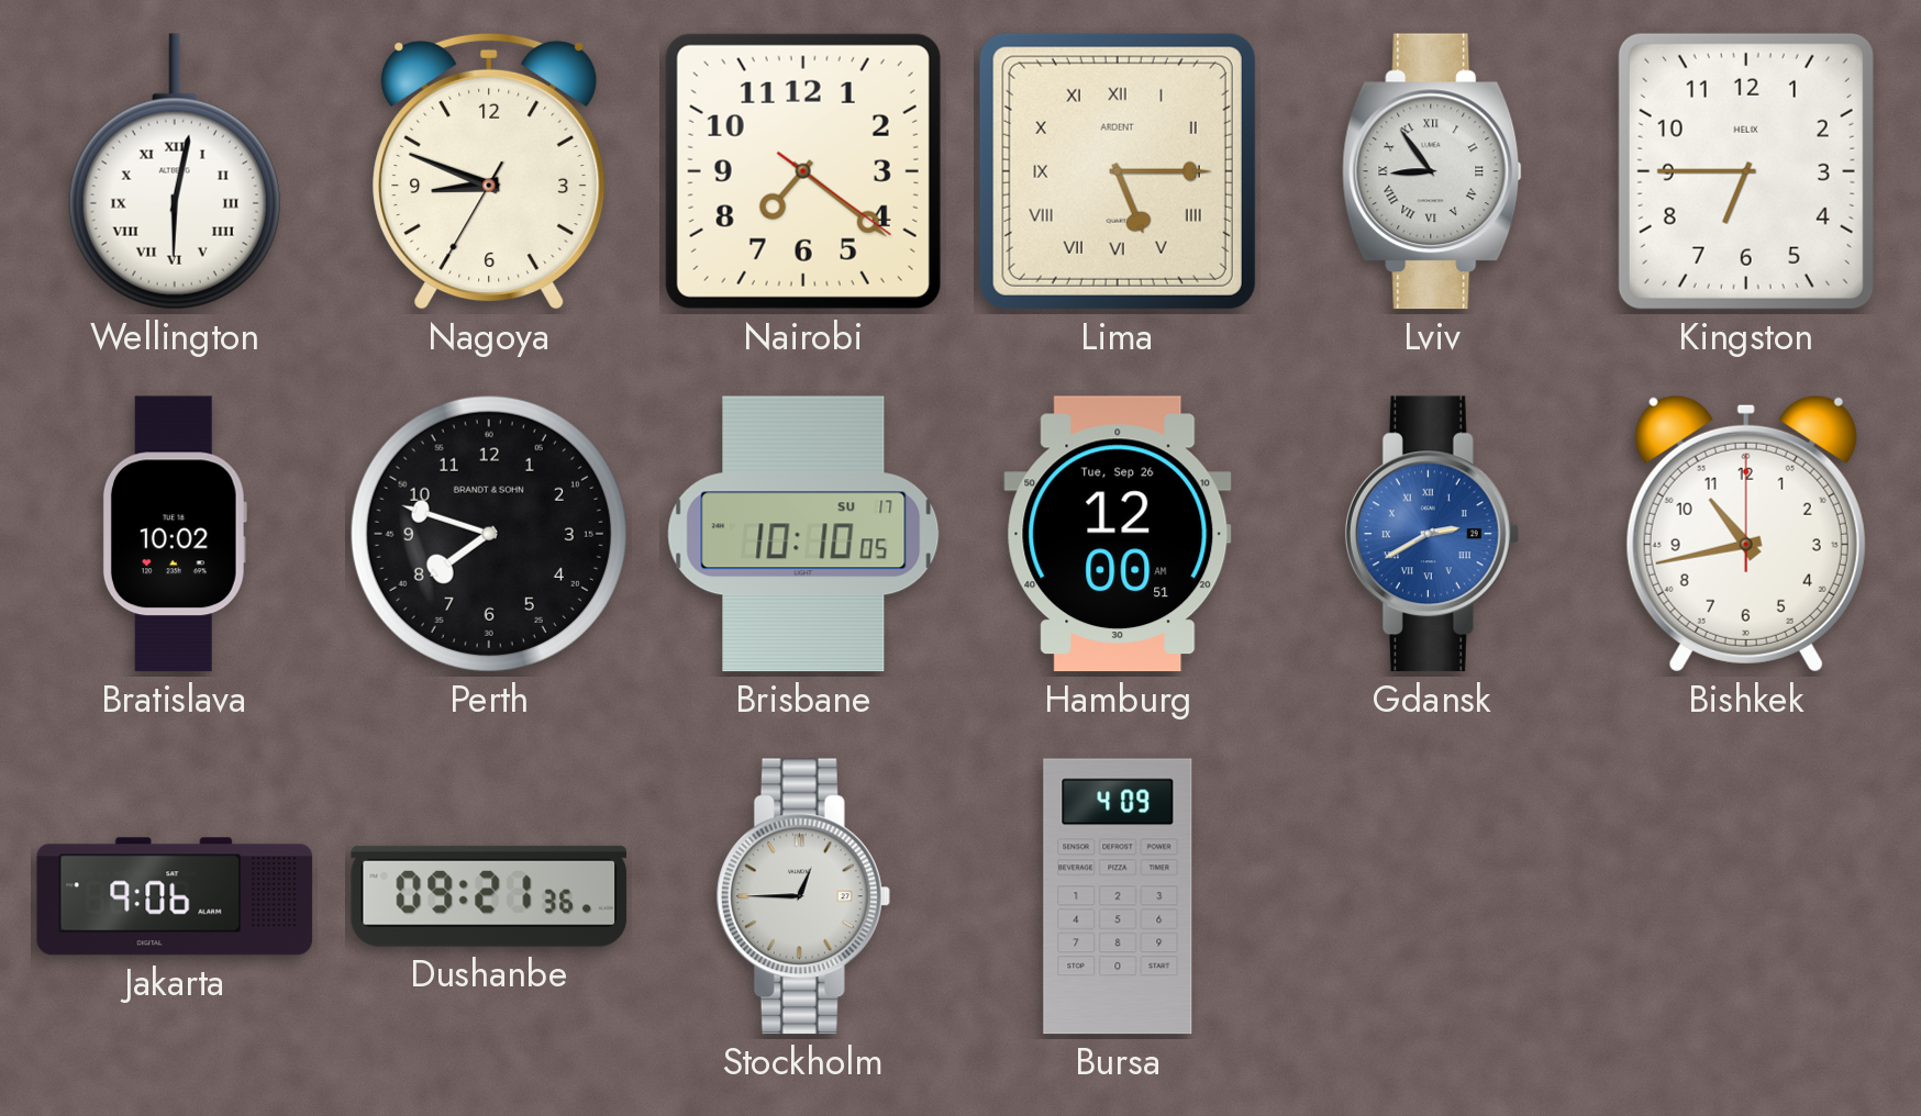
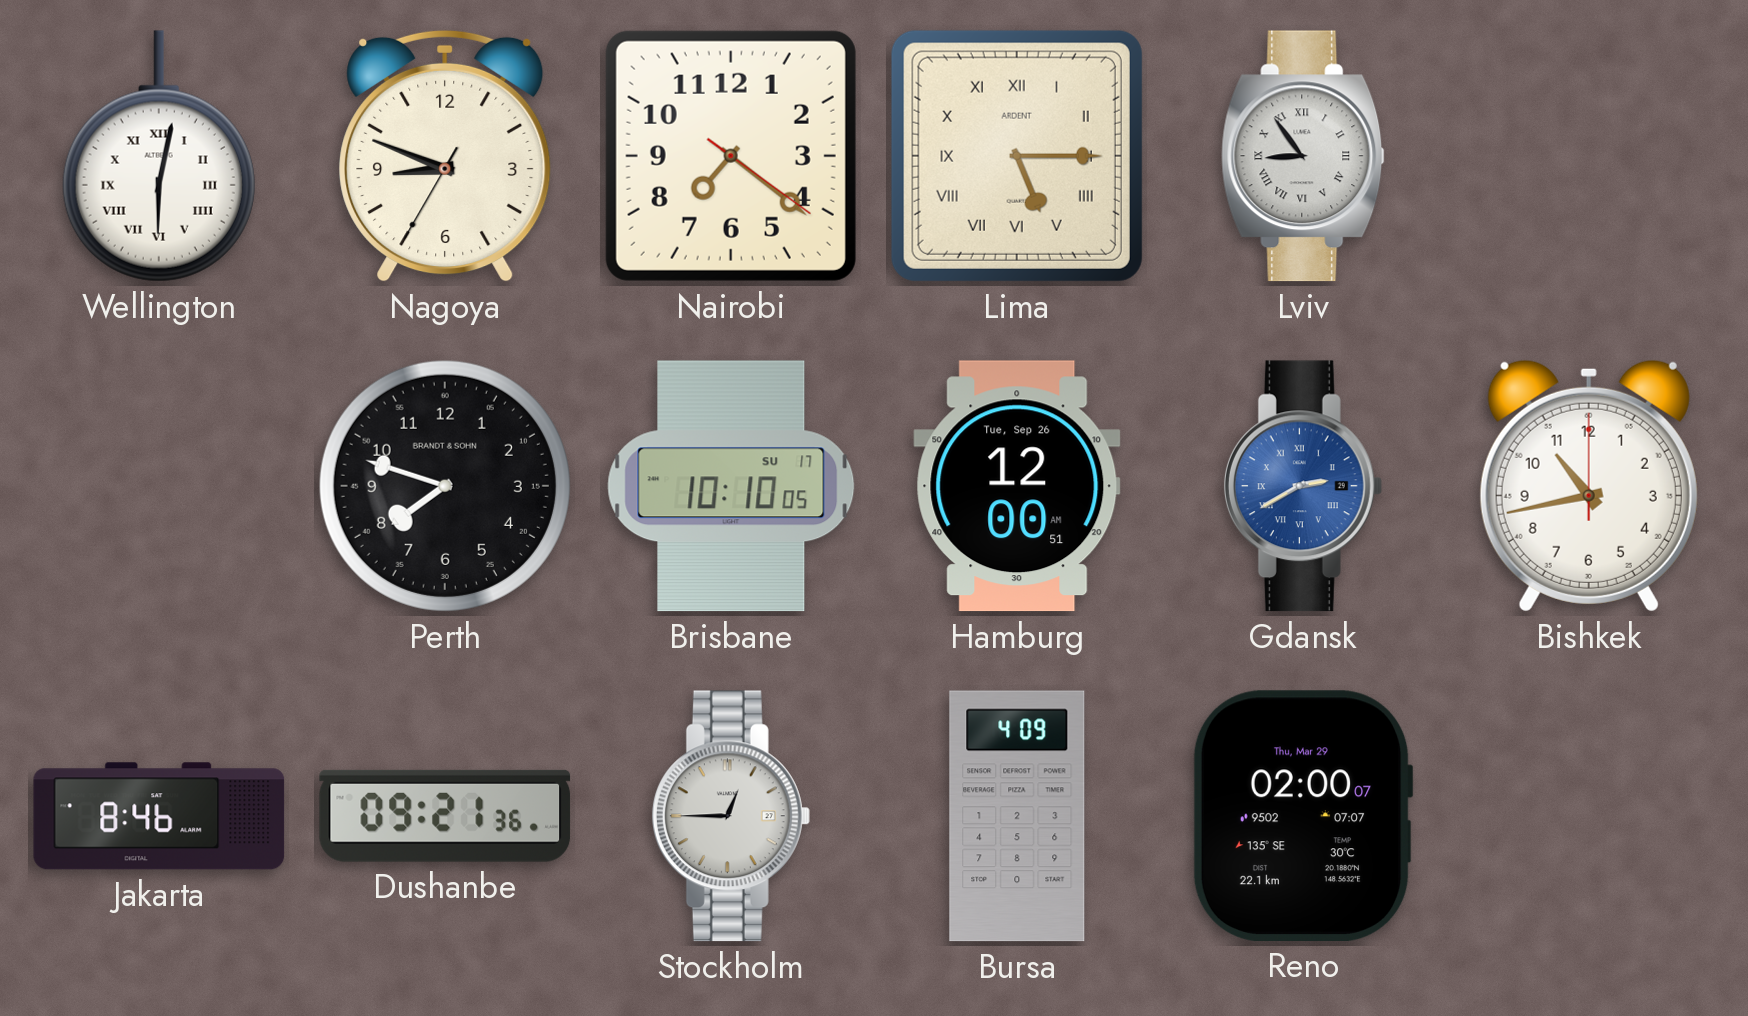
Kingston: 6:45 -> none (1746, 171)
Bratislava: 10:02 -> none (175, 534)
Jakarta: 9:06 -> 8:46 (159, 816)
Reno: none -> 02:00 (1303, 816)
